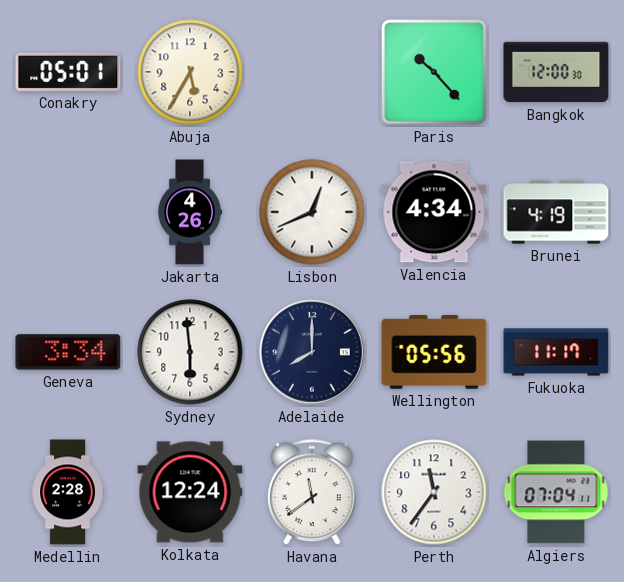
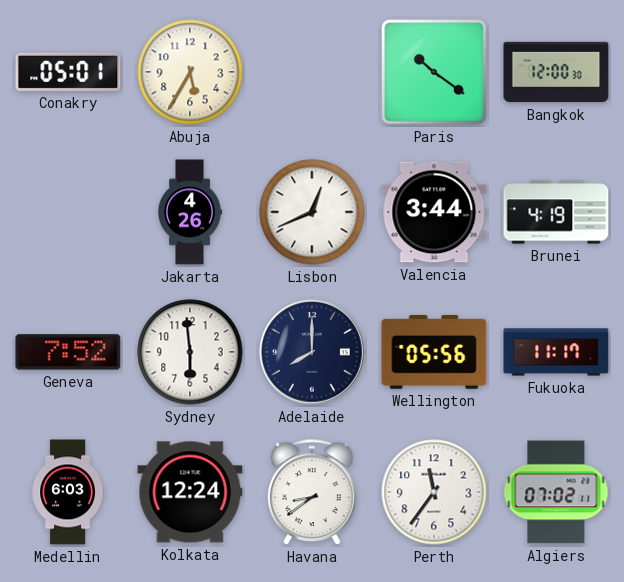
Paris: 10:23 -> 10:21 (434, 72)
Valencia: 4:34 -> 3:44 (434, 212)
Geneva: 3:34 -> 7:52 (68, 352)
Medellin: 2:28 -> 6:03 (68, 492)
Havana: 11:39 -> 8:39 (312, 493)
Algiers: 07:04 -> 07:02 (556, 492)
